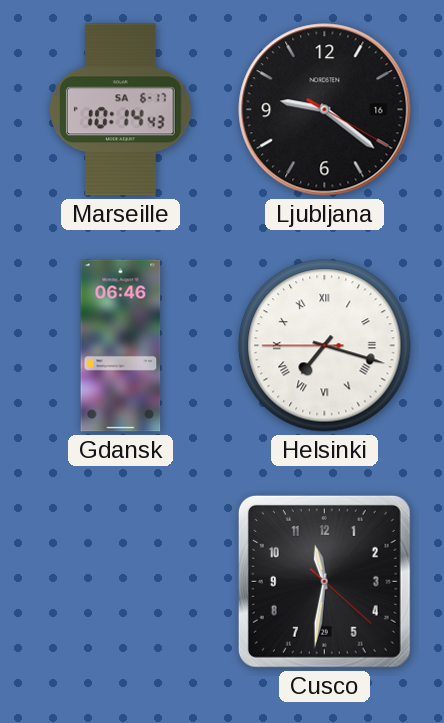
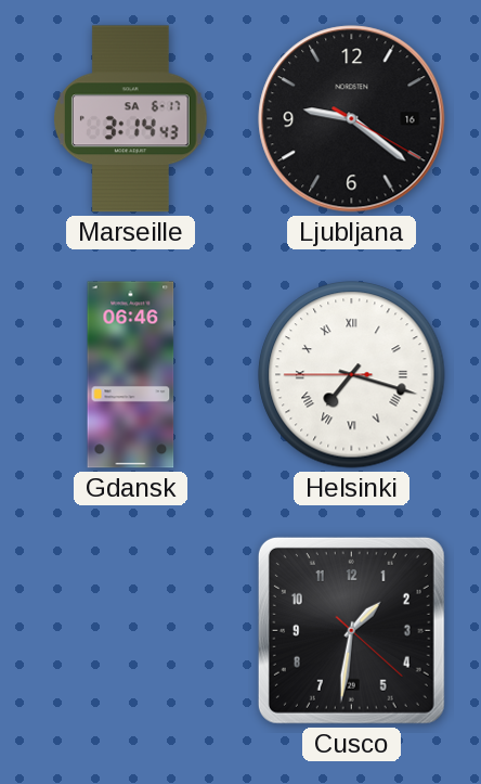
Marseille: 10:14 -> 3:14 (131, 119)
Cusco: 11:31 -> 1:31 (351, 630)
